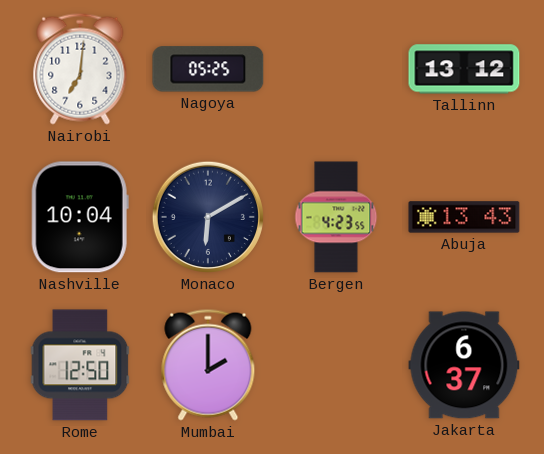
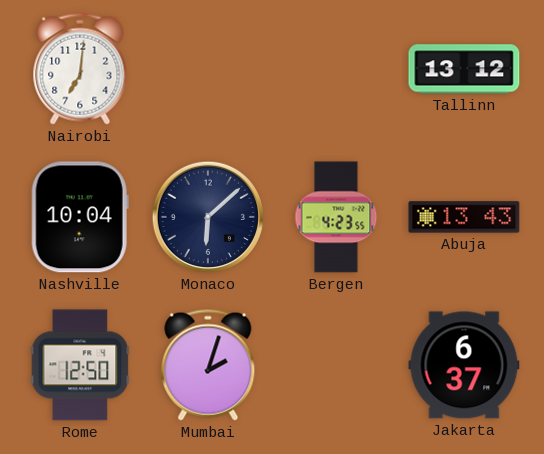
Nagoya: 05:25 -> none (208, 69)
Monaco: 6:10 -> 6:08 (208, 217)
Mumbai: 2:00 -> 2:03 (208, 365)
